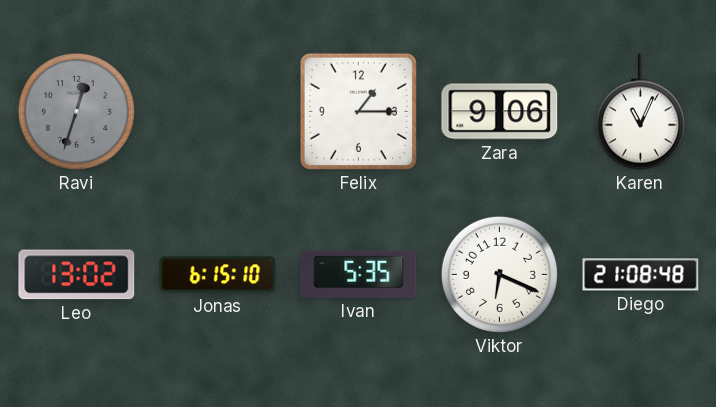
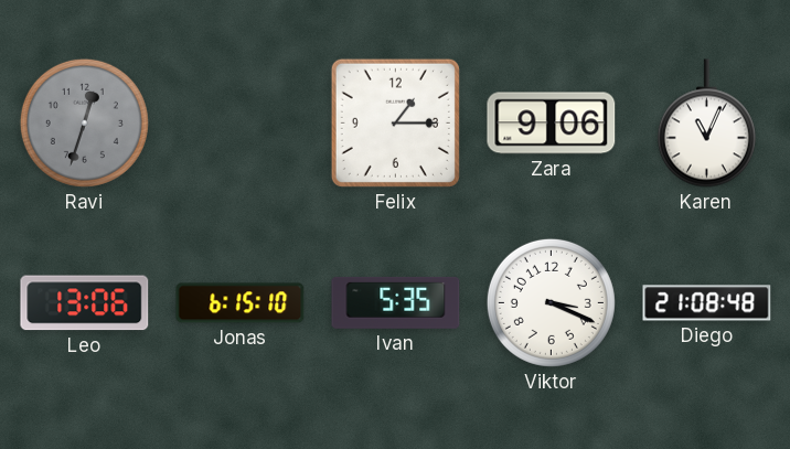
Leo: 13:02 -> 13:06 (85, 303)
Viktor: 6:19 -> 3:19 (551, 302)
